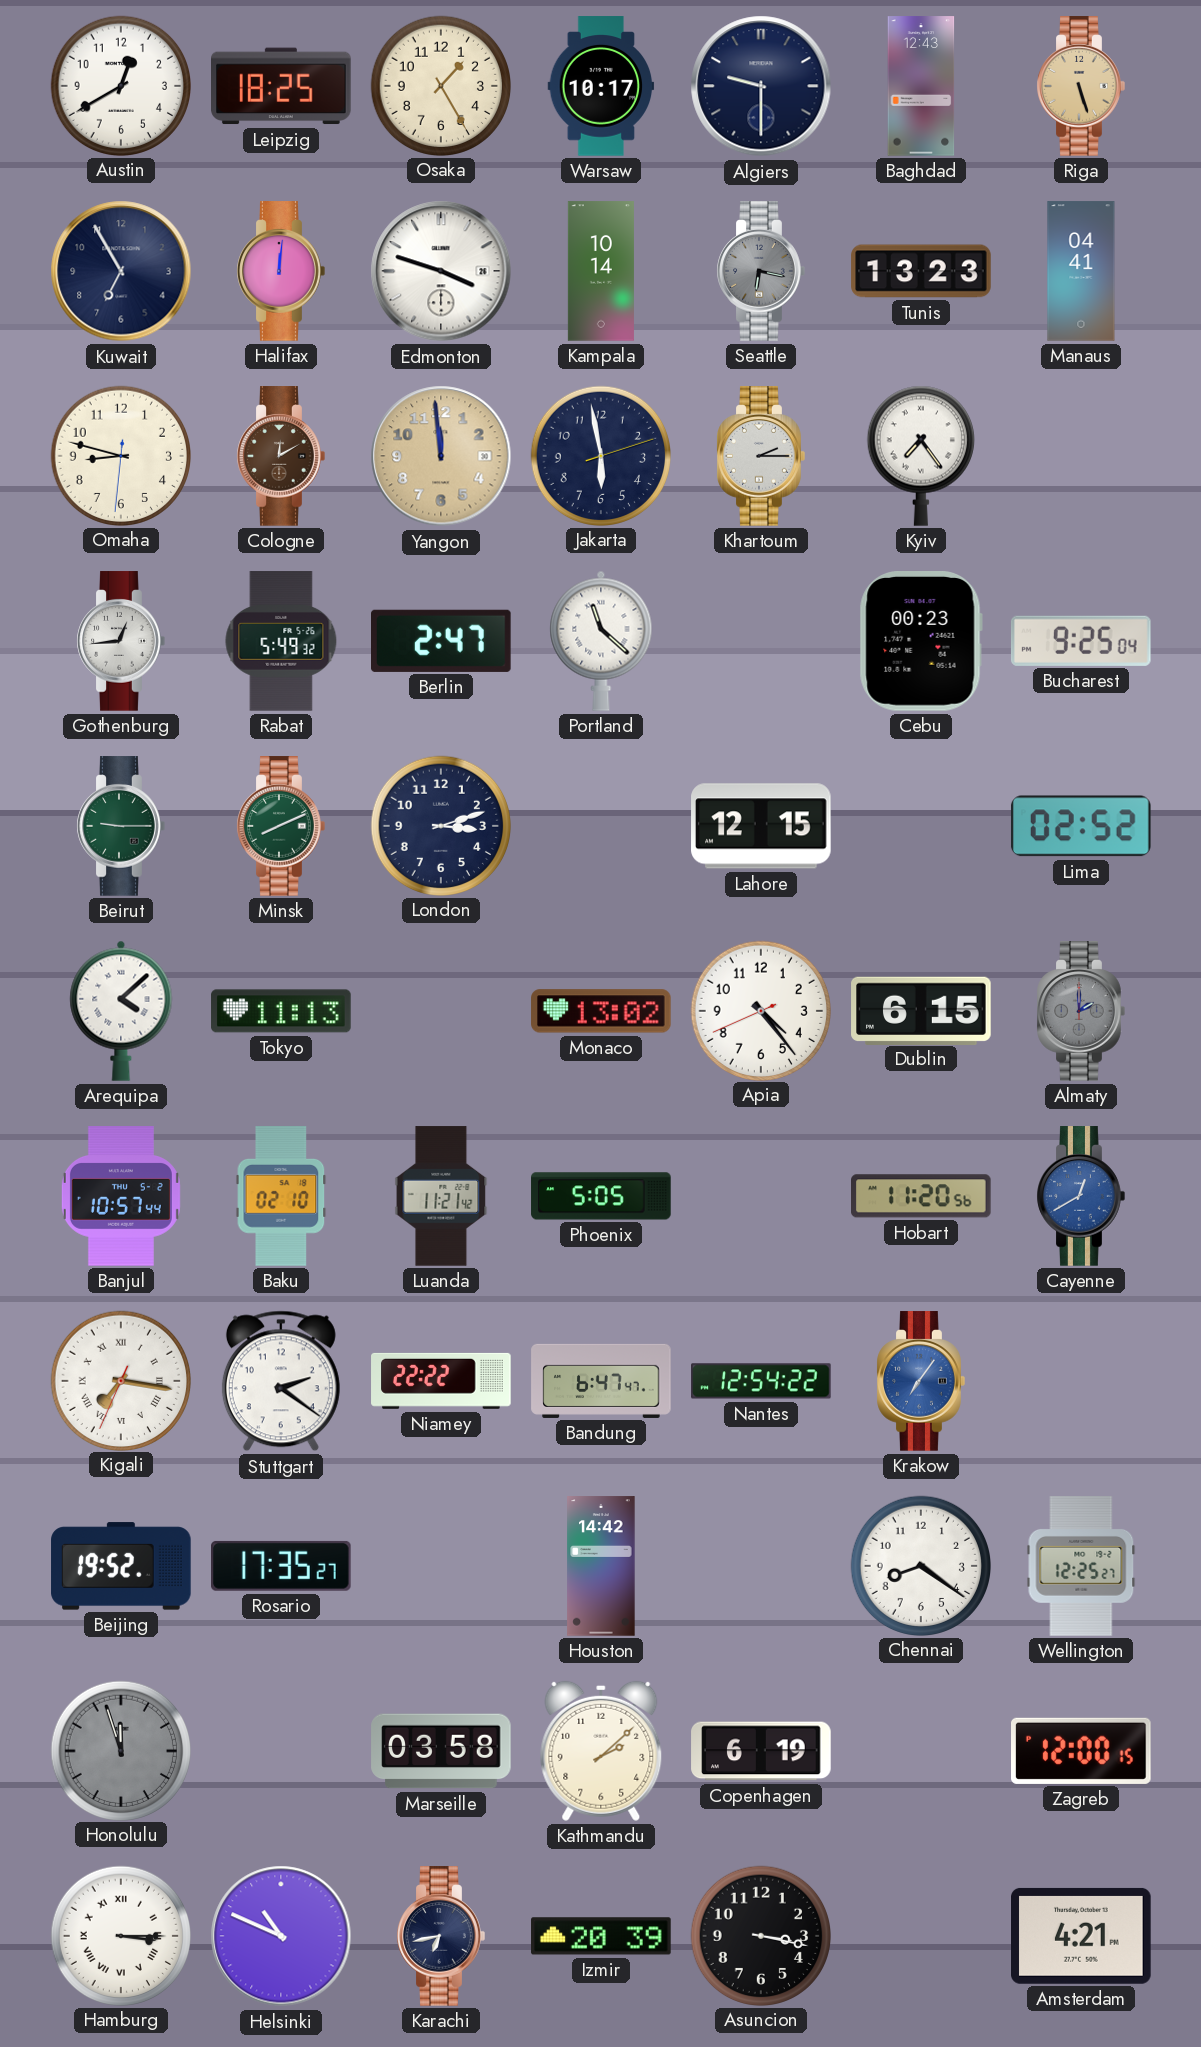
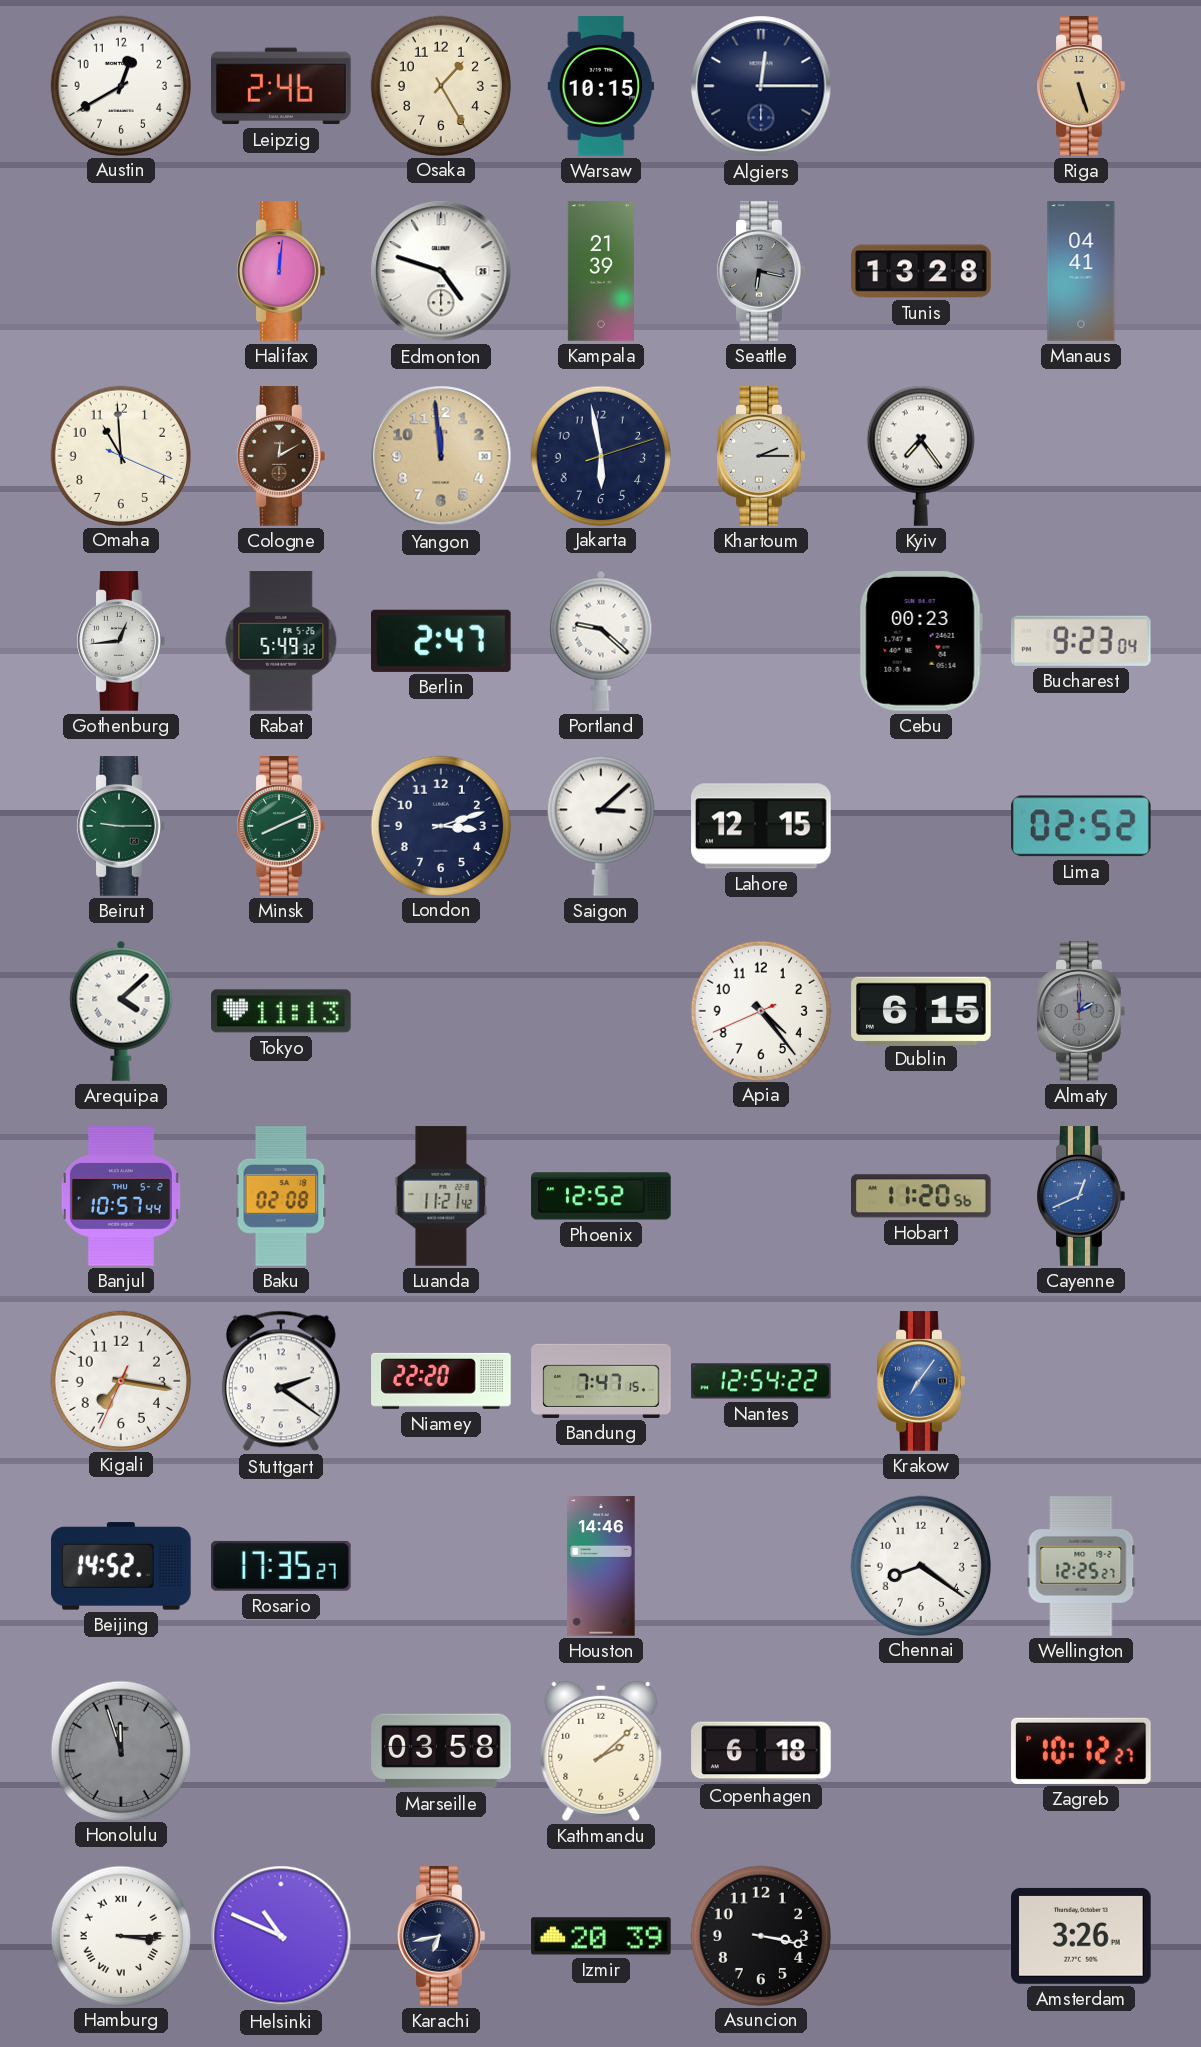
Leipzig: 18:25 -> 2:46 (282, 86)
Warsaw: 10:17 -> 10:15 (601, 86)
Algiers: 9:30 -> 12:15 (761, 86)
Baghdad: 12:43 -> none (921, 86)
Kuwait: 6:55 -> none (121, 271)
Edmonton: 3:48 -> 4:48 (441, 271)
Kampala: 10:14 -> 21:39 (601, 271)
Tunis: 13:23 -> 13:28 (921, 271)
Omaha: 8:47 -> 10:59 (120, 455)
Portland: 11:22 -> 9:22 (601, 641)
Bucharest: 9:25 -> 9:23 (1081, 641)
Saigon: none -> 3:08 (601, 826)
Monaco: 13:02 -> none (601, 1011)
Baku: 02:10 -> 02:08 (281, 1196)
Phoenix: 5:05 -> 12:52 (601, 1196)
Cayenne: 12:40 -> 12:41 (1081, 1196)
Kigali numerals: Roman -> Arabic (120, 1380)
Niamey: 22:22 -> 22:20 (441, 1381)
Bandung: 6:47 -> 7:47 (601, 1381)
Beijing: 19:52 -> 14:52 (121, 1566)
Houston: 14:42 -> 14:46 (601, 1566)
Copenhagen: 6:19 -> 6:18 (761, 1751)
Zagreb: 12:00 -> 10:12 (1082, 1751)
Amsterdam: 4:21 -> 3:26 (1082, 1936)
